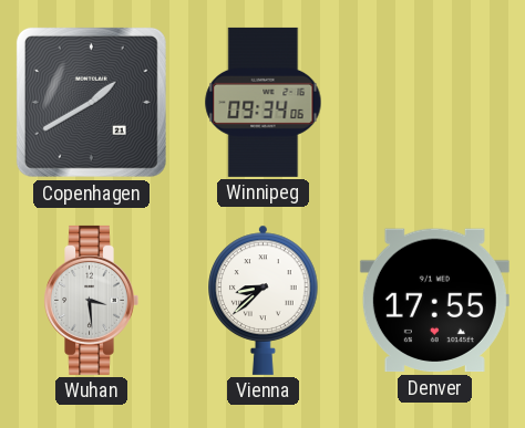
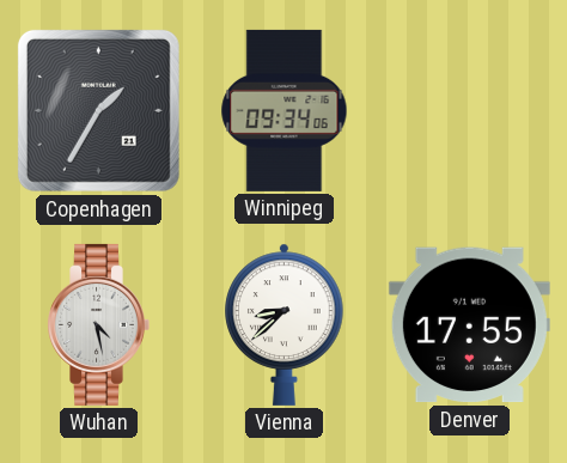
Copenhagen: 1:40 -> 1:35 (98, 110)
Wuhan: 3:29 -> 4:28 (98, 324)
